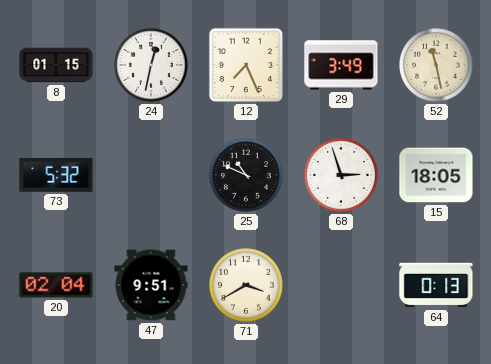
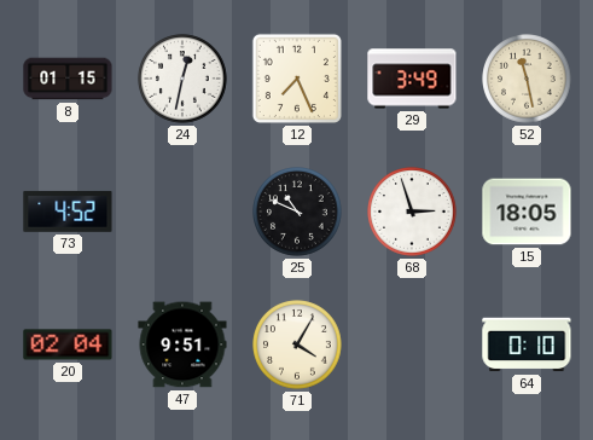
73: 5:32 -> 4:52 (68, 212)
71: 3:40 -> 4:05 (297, 345)
64: 0:13 -> 0:10 (527, 345)
